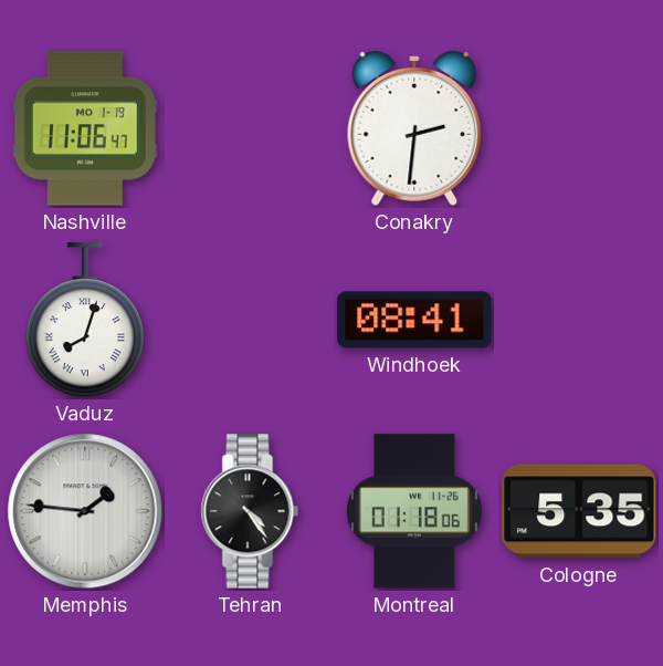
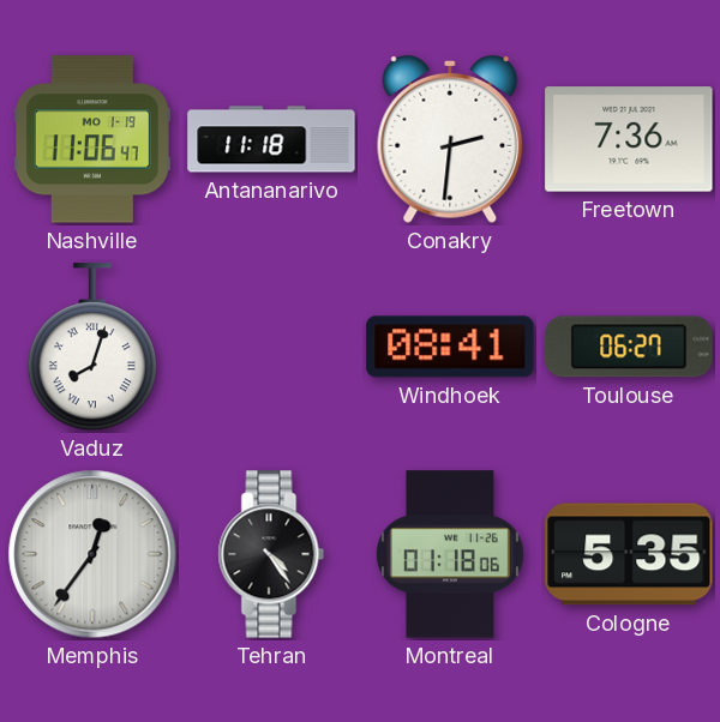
Antananarivo: none -> 11:18 (271, 139)
Freetown: none -> 7:36 (629, 139)
Toulouse: none -> 06:27 (629, 347)
Memphis: 1:46 -> 12:36 (92, 554)
